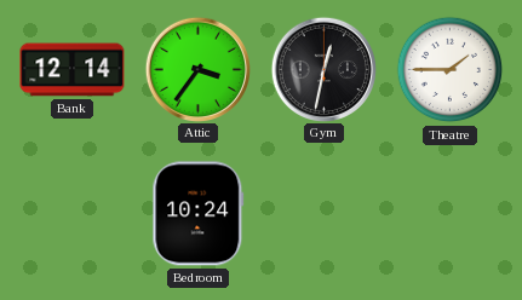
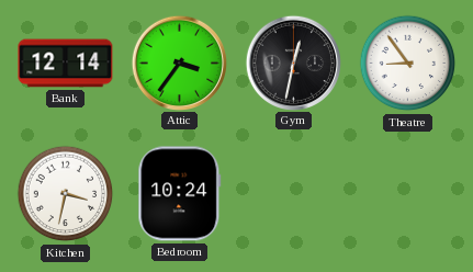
Theatre: 1:45 -> 8:54 (408, 64)
Kitchen: none -> 3:32 (66, 194)
